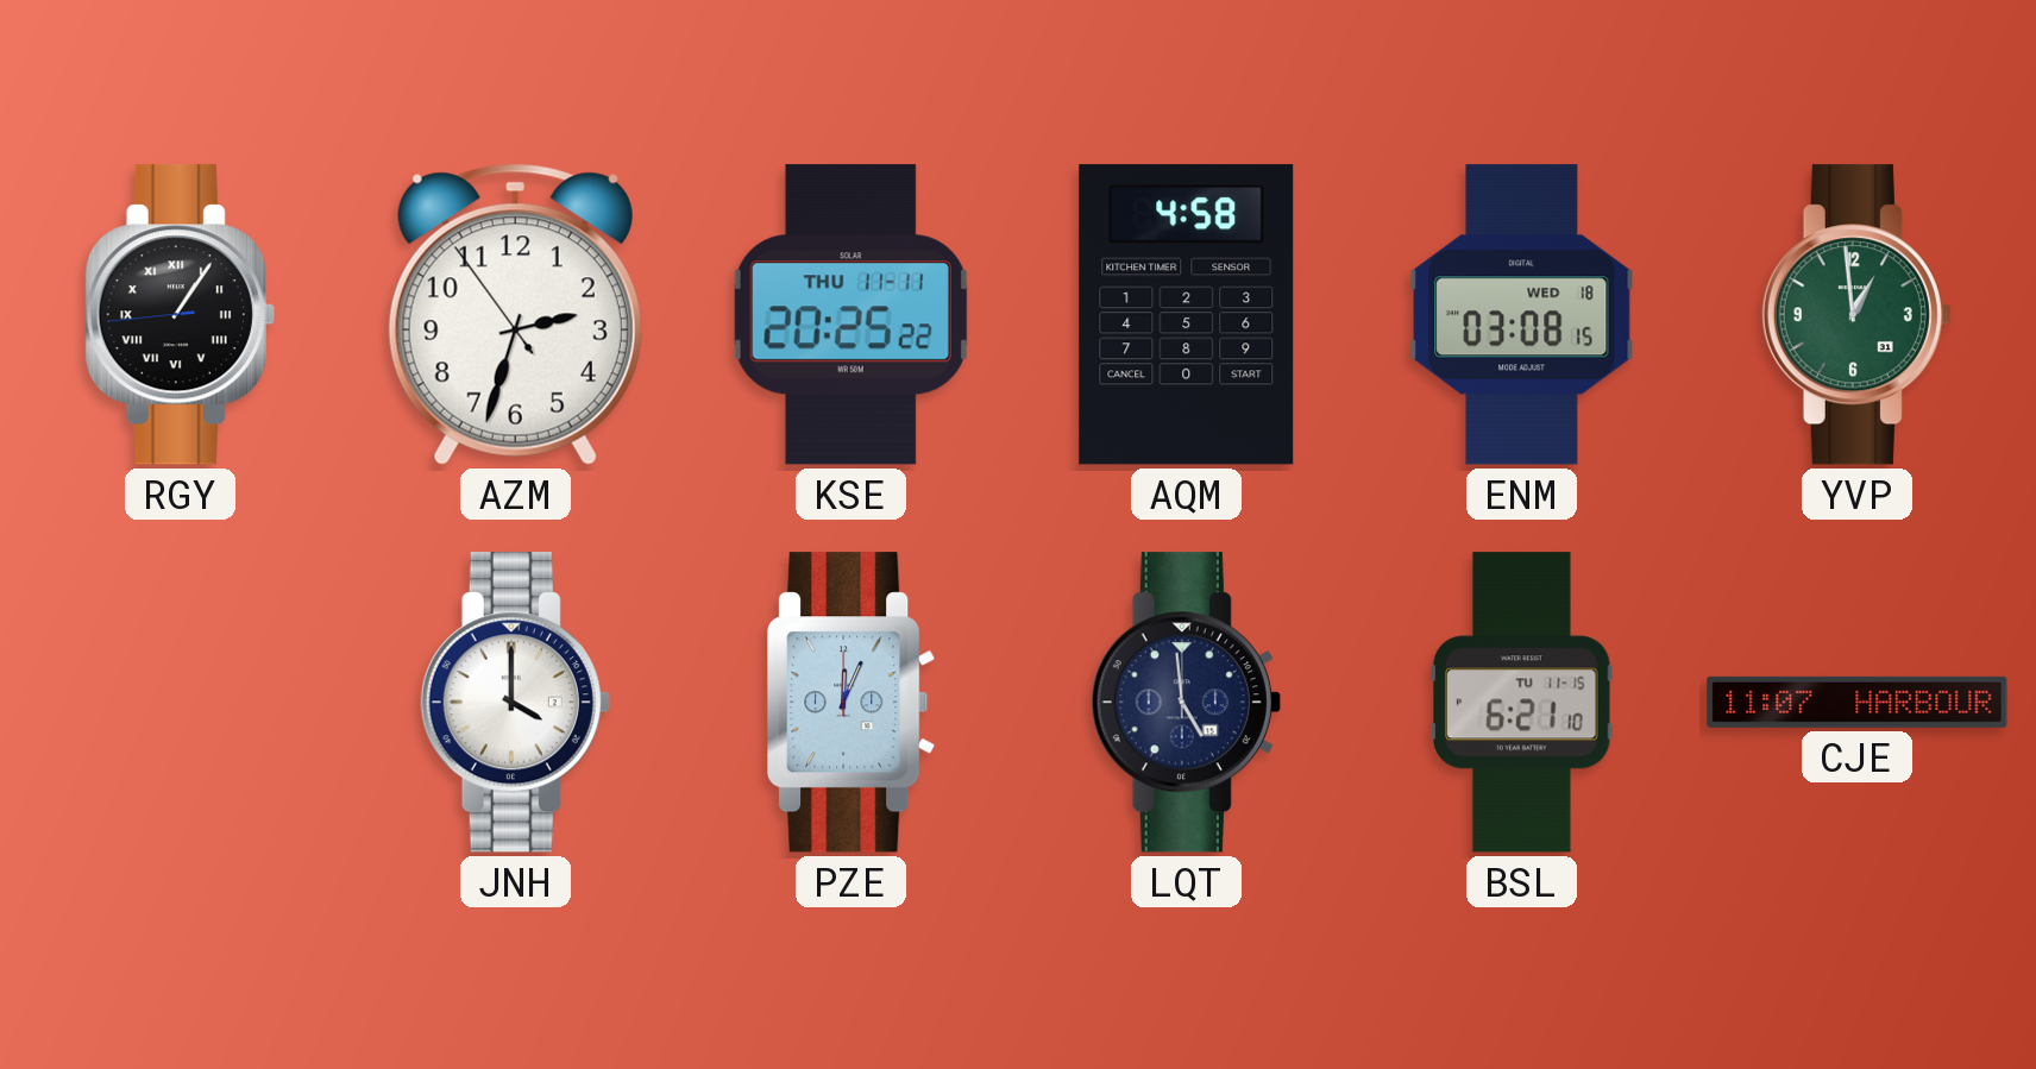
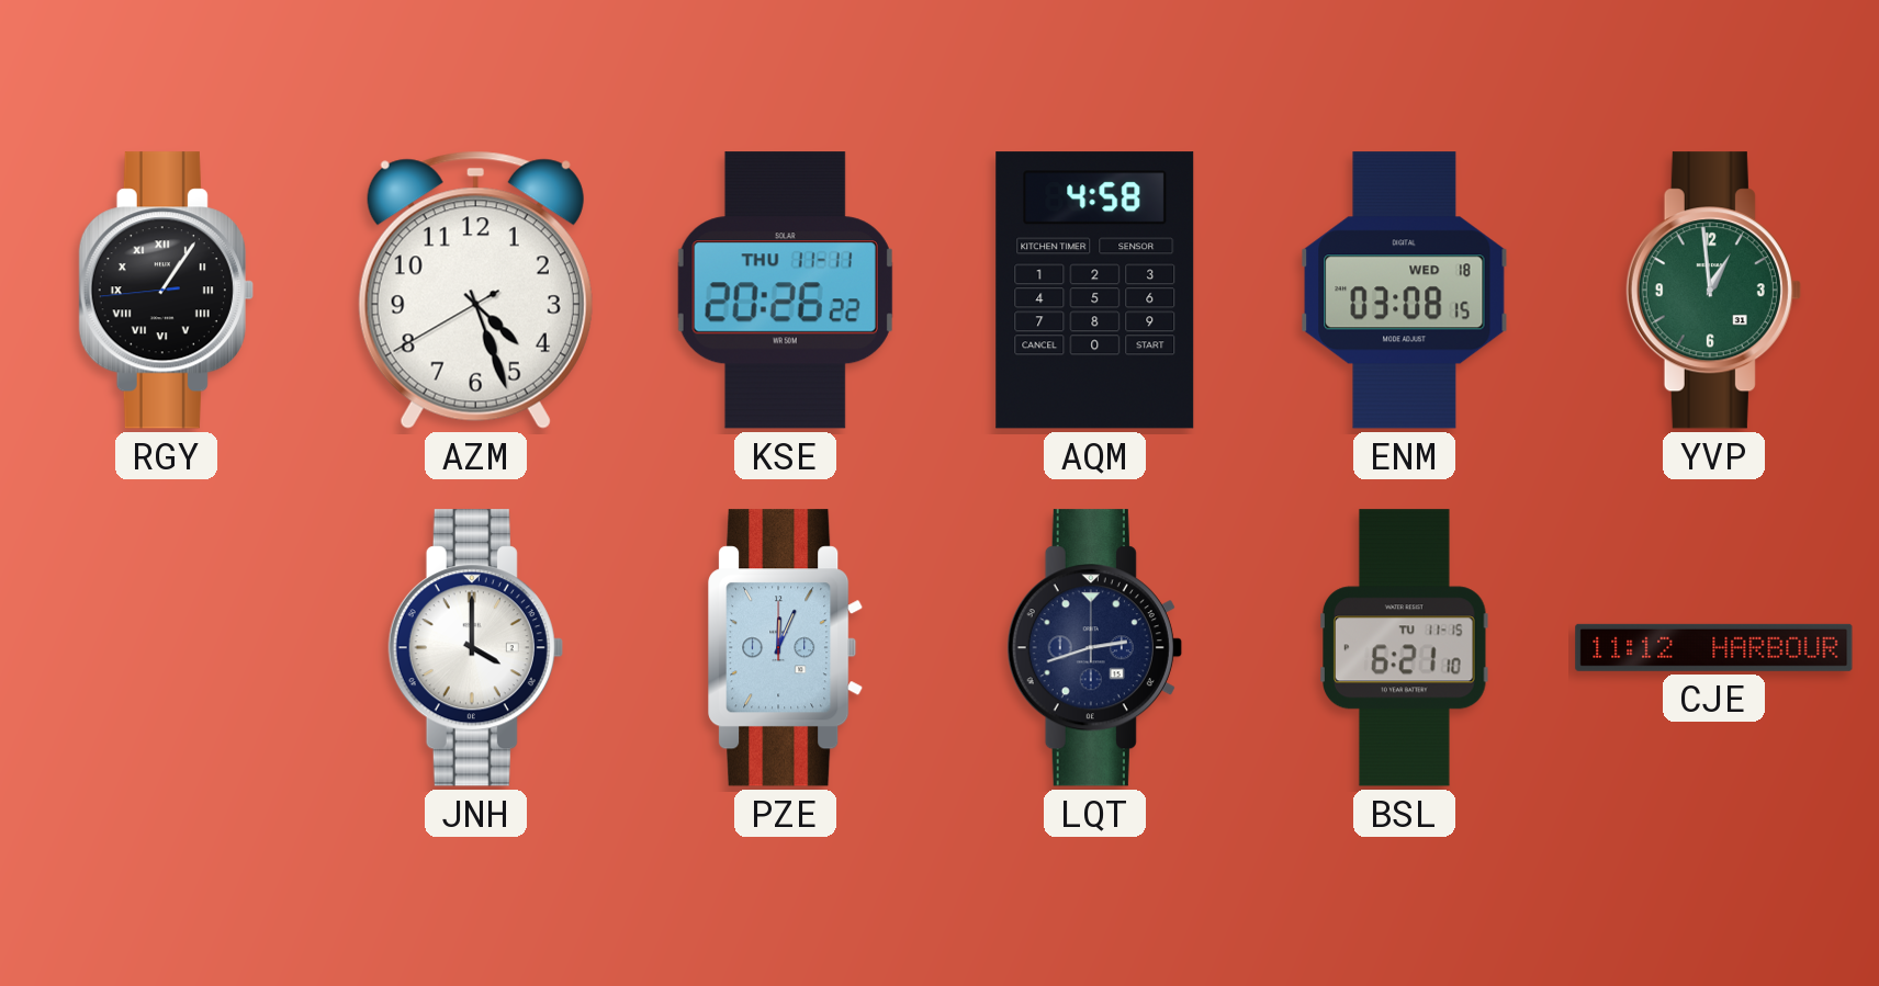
AZM: 2:32 -> 4:26 (475, 290)
KSE: 20:25 -> 20:26 (785, 291)
LQT: 4:59 -> 2:42 (1094, 648)
CJE: 11:07 -> 11:12 (1714, 647)
